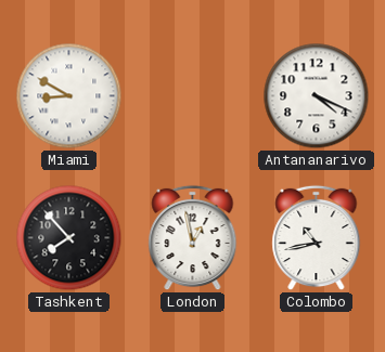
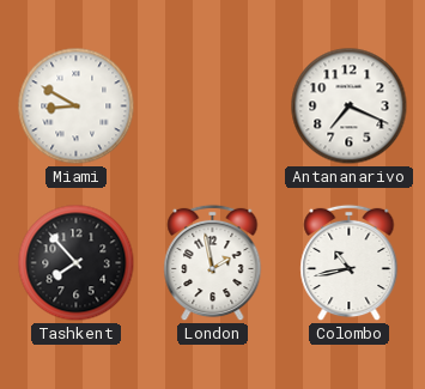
Antananarivo: 4:19 -> 7:19 (350, 107)
London: 12:58 -> 1:58 (213, 263)
